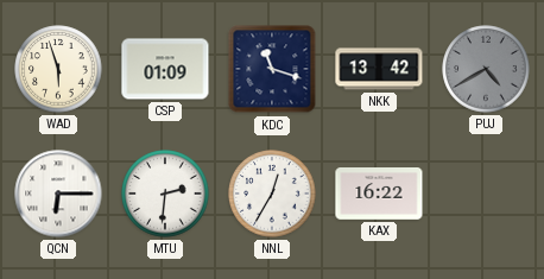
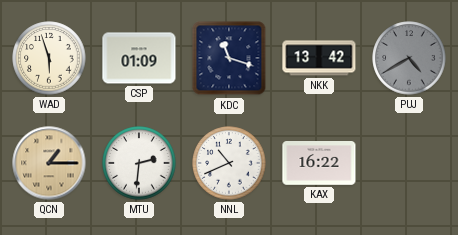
QCN: 6:15 -> 1:15 (49, 163)
QCN dial: white -> champagne (49, 163)
NNL: 12:35 -> 10:41 (229, 163)
